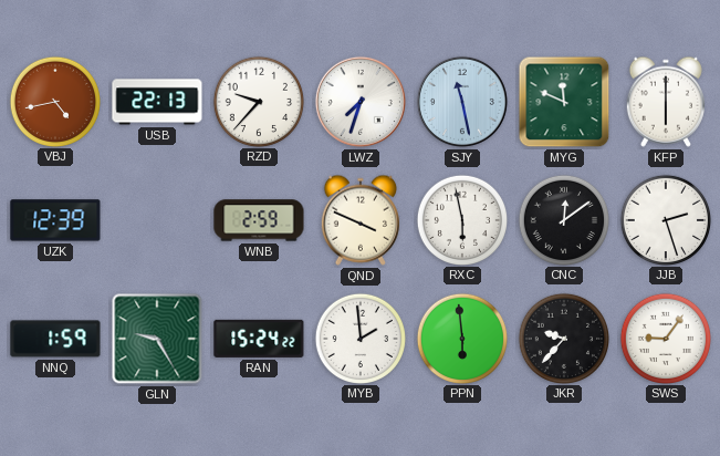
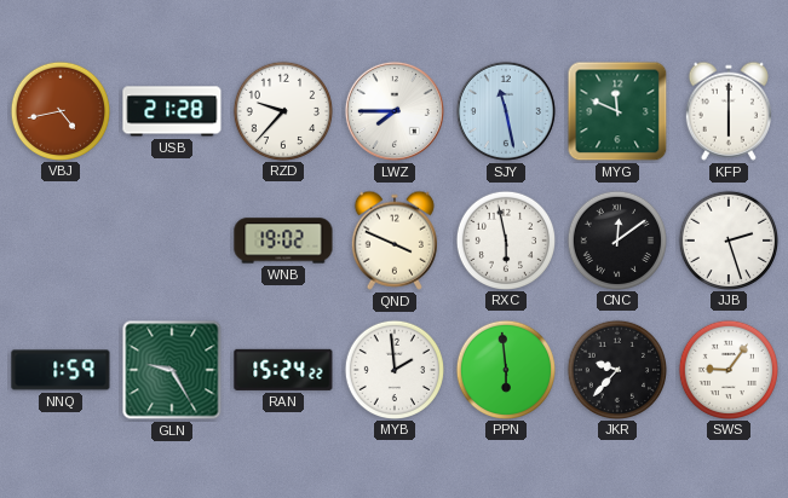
USB: 22:13 -> 21:28 (172, 111)
LWZ: 7:33 -> 7:45 (395, 111)
UZK: 12:39 -> none (55, 220)
WNB: 2:59 -> 19:02 (283, 241)
